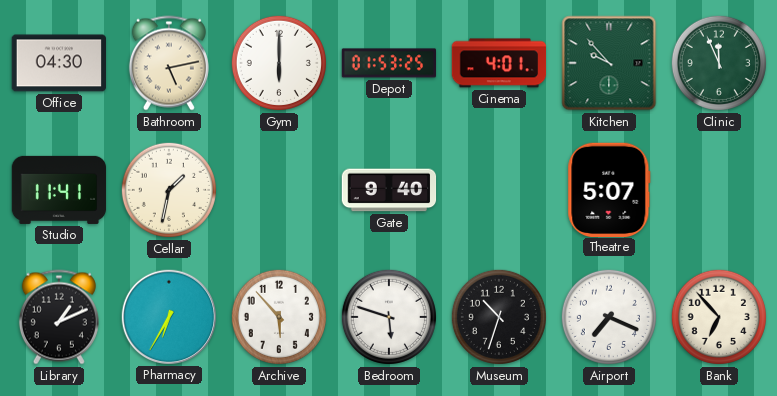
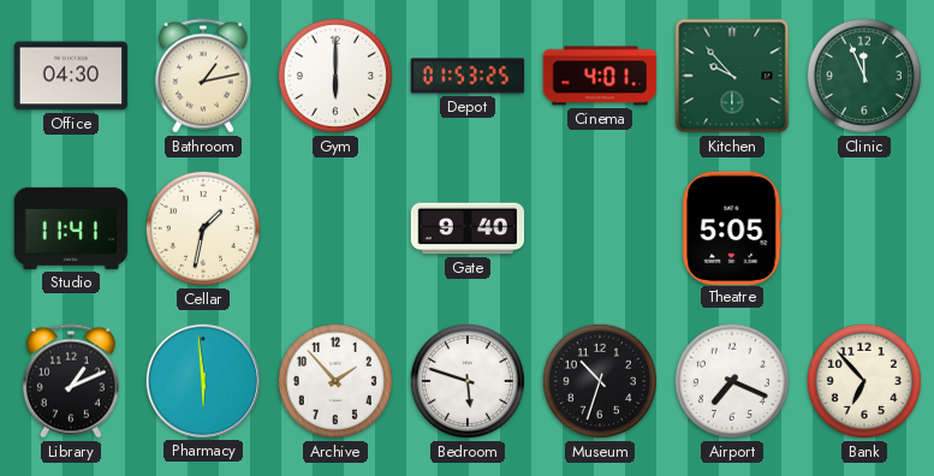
Bathroom: 5:13 -> 1:13 (203, 76)
Theatre: 5:07 -> 5:05 (732, 227)
Pharmacy: 6:35 -> 5:59 (202, 380)
Archive: 5:53 -> 1:53 (335, 381)
